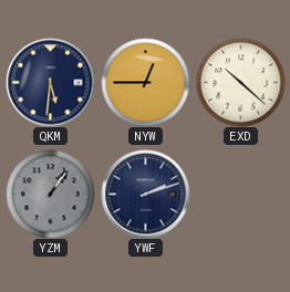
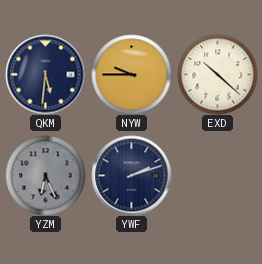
NYW: 12:45 -> 9:45 (131, 74)
YZM: 1:06 -> 6:26 (45, 175)
